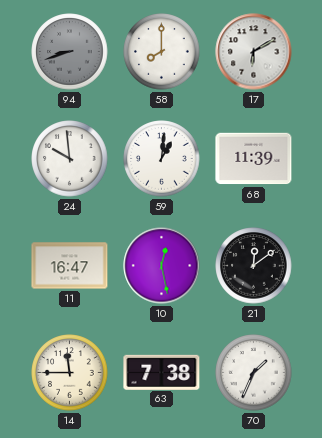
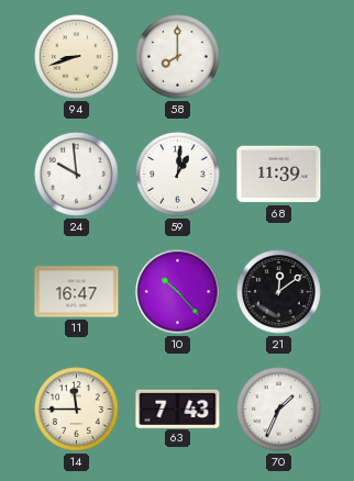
94 dial: grey -> cream (77, 57)
17: 6:10 -> none (254, 52)
10: 12:28 -> 10:23 (178, 292)
63: 7:38 -> 7:43 (178, 409)
